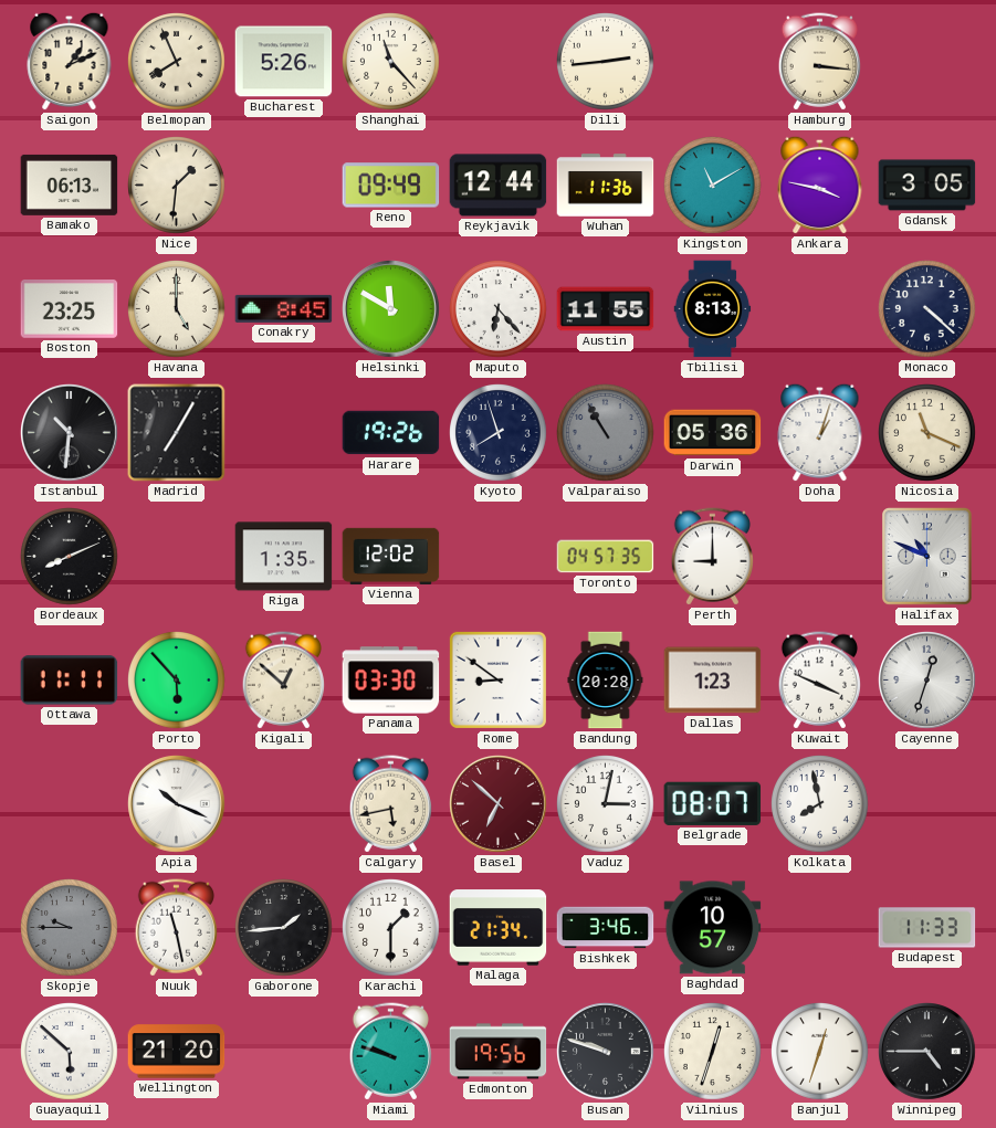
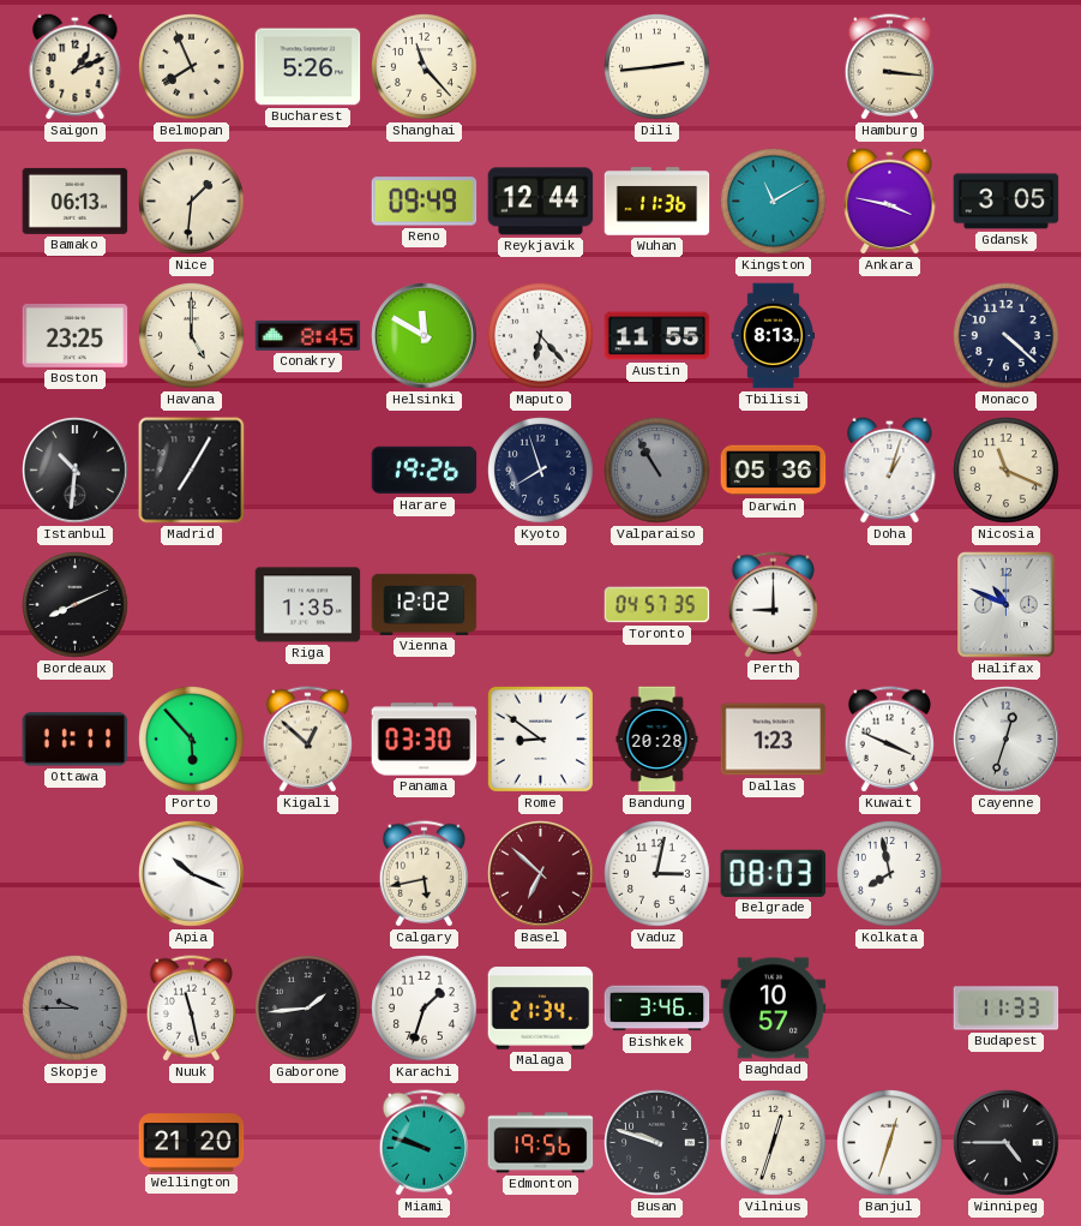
Belgrade: 08:07 -> 08:03 (774, 873)
Karachi: 1:30 -> 1:33 (425, 1009)
Guayaquil: 5:52 -> none (70, 1052)
